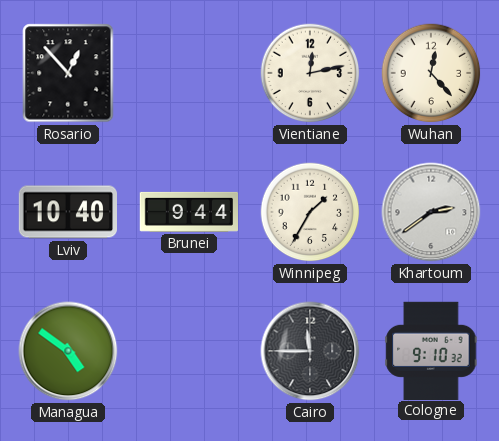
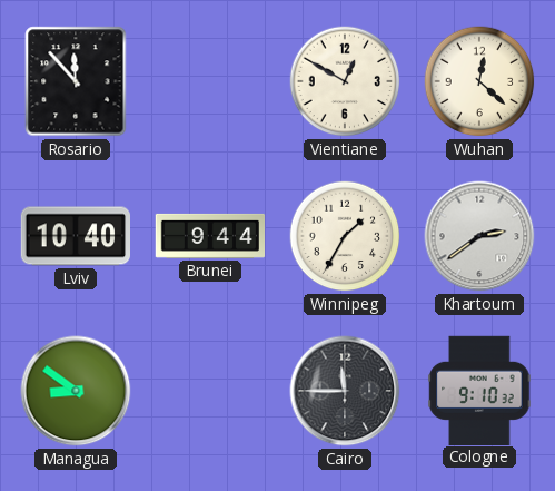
Rosario: 12:53 -> 11:53 (76, 81)
Vientiane: 12:13 -> 12:50 (345, 81)
Wuhan: 12:23 -> 12:22 (479, 81)
Managua: 4:51 -> 8:51 (76, 391)
